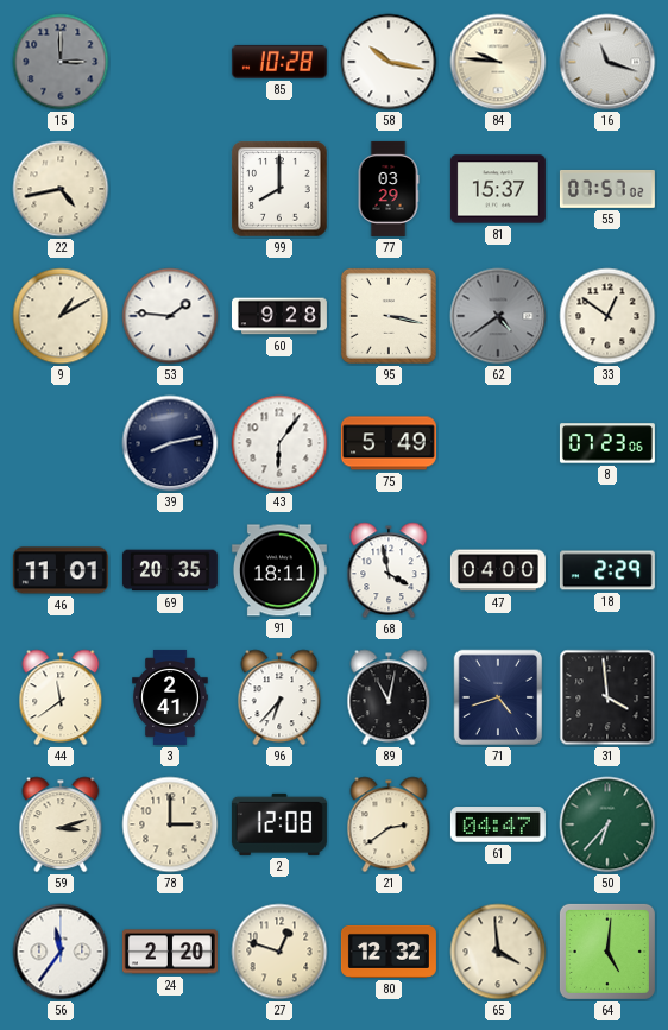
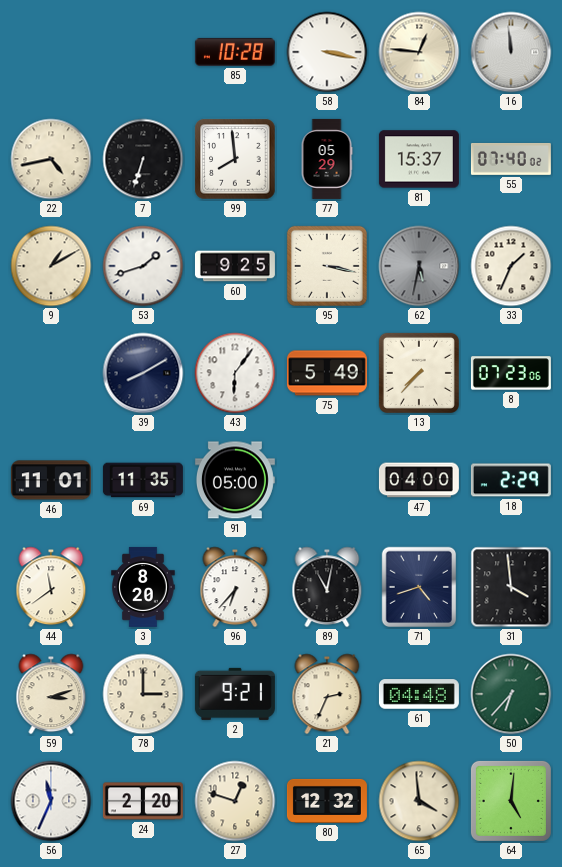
15: 3:00 -> none (61, 62)
58: 10:17 -> 3:17 (327, 52)
84: 9:46 -> 12:46 (419, 52)
16: 11:18 -> 11:59 (511, 52)
7: none -> 6:33 (143, 159)
99: 8:00 -> 7:59 (235, 159)
77: 03:29 -> 05:29 (327, 159)
55: 07:57 -> 07:40 (511, 159)
53: 1:46 -> 1:42 (143, 266)
60: 9:28 -> 9:25 (235, 266)
62: 4:39 -> 5:32 (419, 266)
33: 12:51 -> 1:34 (511, 266)
39: 8:13 -> 8:10 (143, 373)
13: none -> 7:37 (419, 373)
69: 20:35 -> 11:35 (143, 480)
91: 18:11 -> 05:00 (235, 480)
68: 3:58 -> none (389, 570)
3: 2:41 -> 8:20 (143, 587)
2: 12:08 -> 9:21 (235, 694)
21: 2:39 -> 2:34 (327, 694)
61: 04:47 -> 04:48 (419, 694)
56: 11:36 -> 11:34 (51, 801)
